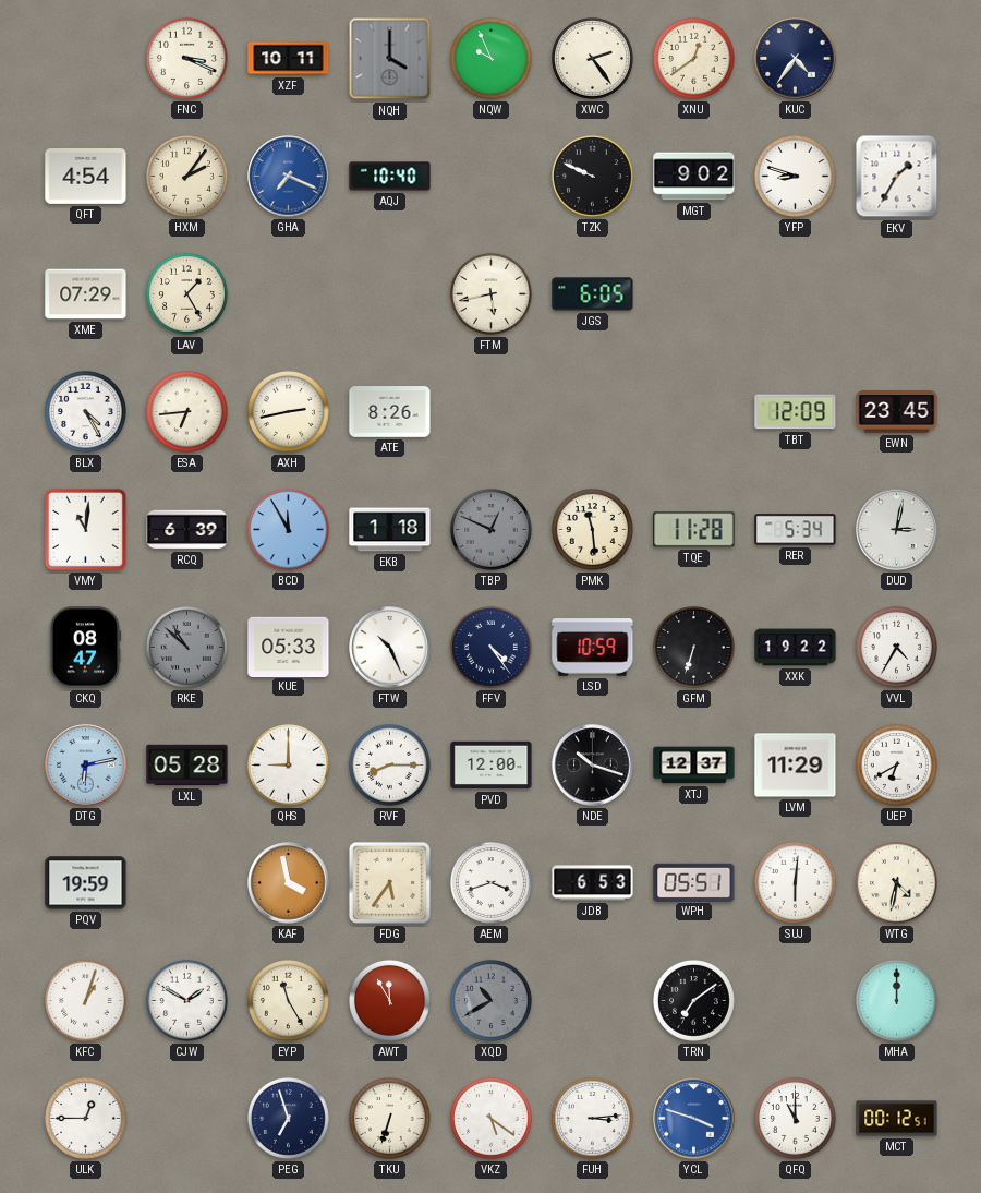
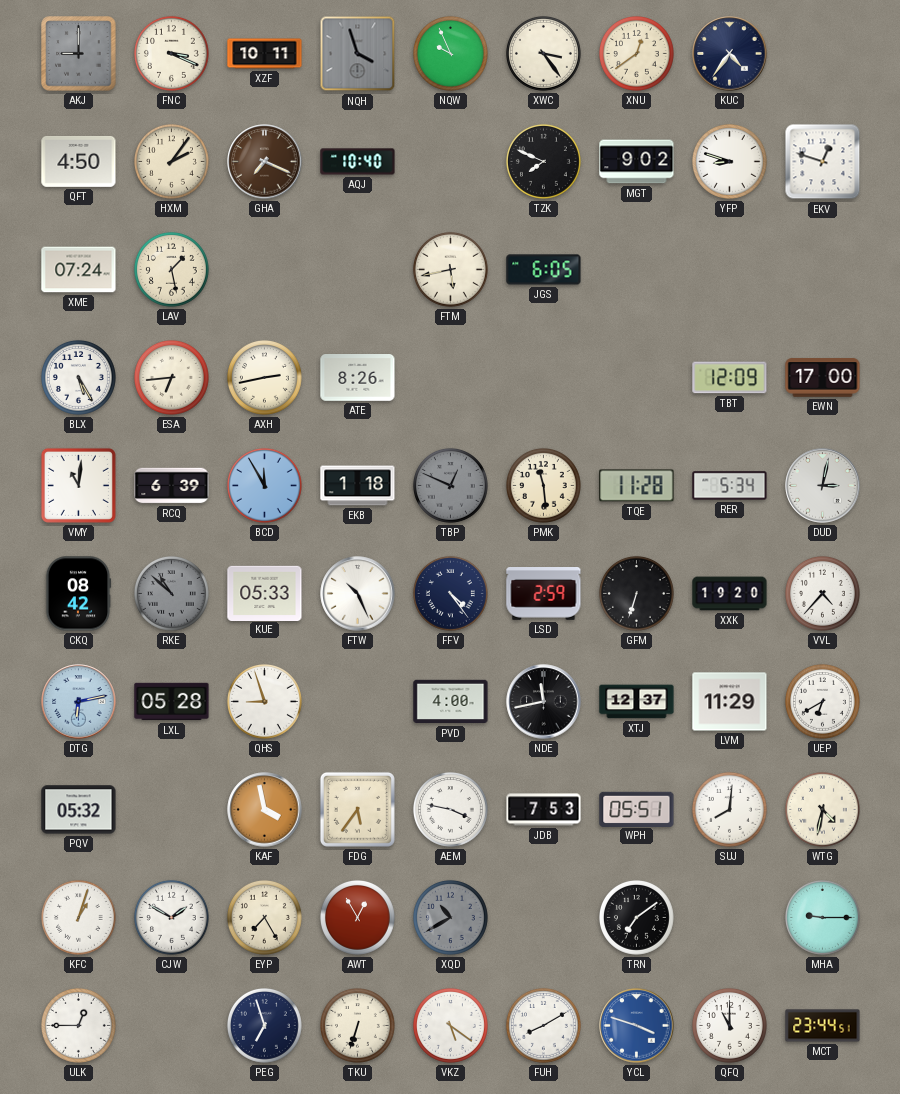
AKJ: none -> 9:00 (79, 54)
NQH: 4:00 -> 3:57 (358, 54)
XWC: 2:24 -> 3:24 (543, 53)
QFT: 4:54 -> 4:50 (79, 161)
GHA dial: blue -> brown (265, 162)
TZK: 9:49 -> 7:49 (543, 161)
EKV: 1:35 -> 12:48 (823, 162)
XME: 07:29 -> 07:24 (79, 270)
LAV: 1:25 -> 1:28 (171, 269)
BLX: 4:25 -> 5:25 (78, 377)
EWN: 23:45 -> 17:00 (823, 378)
CKQ: 08:47 -> 08:42 (78, 594)
LSD: 10:59 -> 2:59 (544, 594)
XXK: 19:22 -> 19:20 (730, 594)
VVL: 4:35 -> 4:37 (822, 593)
QHS: 9:00 -> 8:57 (264, 701)
RVF: 8:15 -> none (389, 764)
PVD: 12:00 -> 4:00 (451, 702)
NDE: 10:18 -> 11:43 (544, 702)
PQV: 19:59 -> 05:32 (79, 810)
AEM: 3:42 -> 3:47 (450, 809)
JDB: 6:53 -> 7:53 (544, 810)
SUJ: 6:01 -> 8:01 (729, 809)
EYP: 11:25 -> 7:25 (264, 917)
AWT: 11:55 -> 12:55 (357, 917)
MHA: 12:00 -> 9:15 (822, 917)
FUH: 3:14 -> 8:10 (543, 1025)
MCT: 00:12 -> 23:44 (823, 1026)
